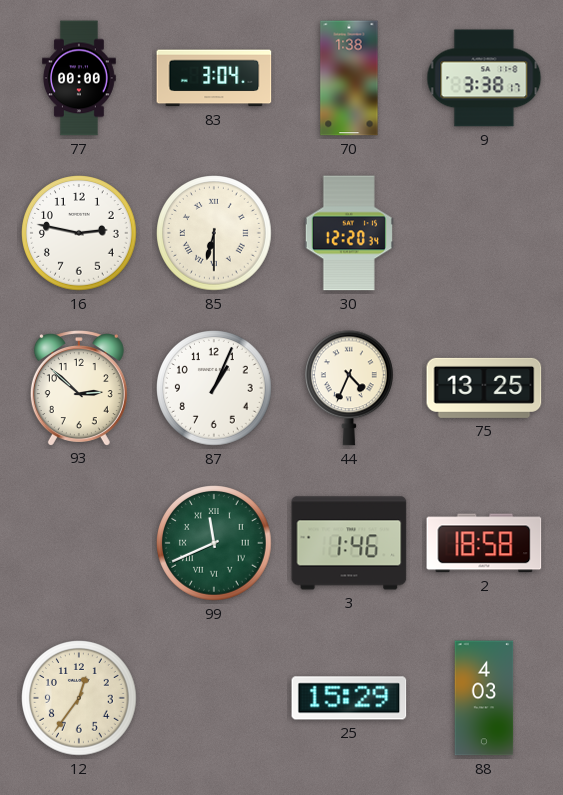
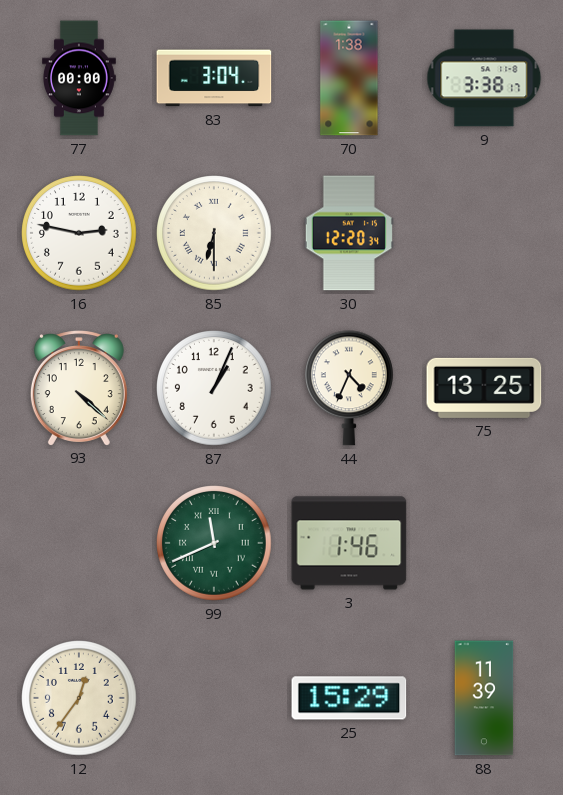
93: 2:52 -> 4:22 (79, 388)
2: 18:58 -> none (484, 543)
88: 4:03 -> 11:39 (484, 698)
